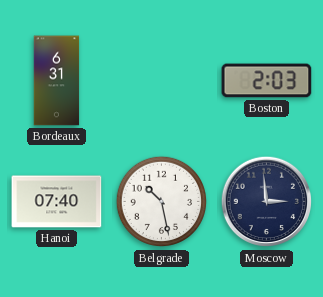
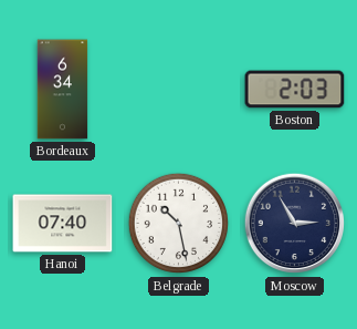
Bordeaux: 6:31 -> 6:34 (63, 90)
Moscow: 2:59 -> 2:55 (295, 224)
